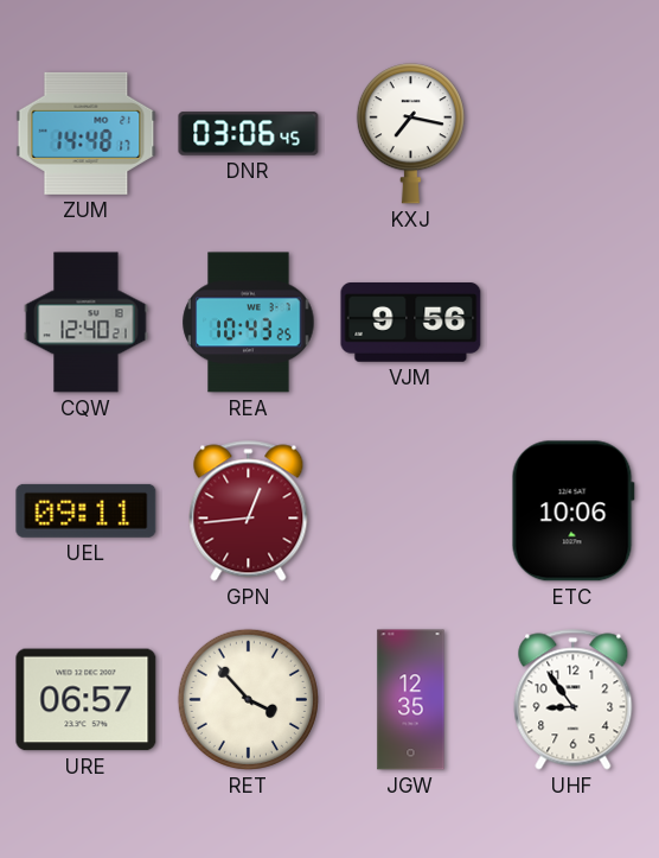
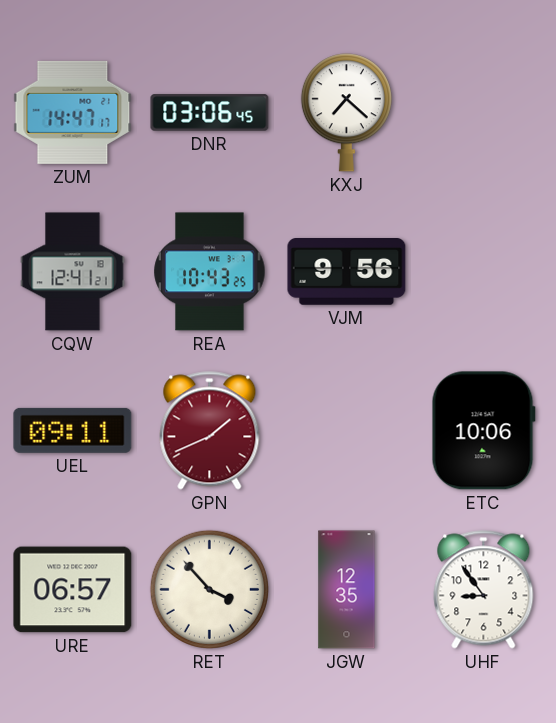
ZUM: 14:48 -> 14:47 (73, 112)
KXJ: 7:17 -> 7:22 (346, 113)
CQW: 12:40 -> 12:41 (73, 272)
GPN: 12:44 -> 1:41 (210, 431)
